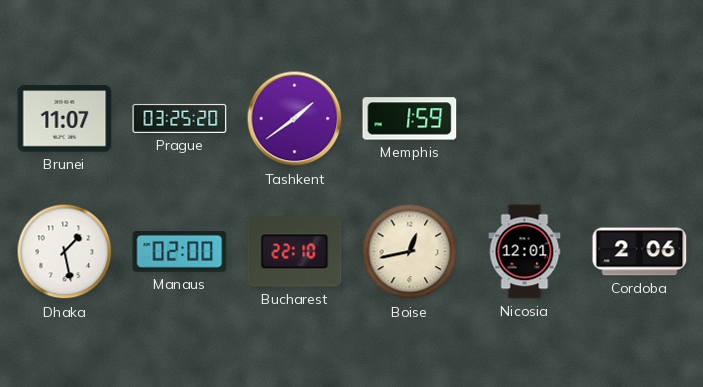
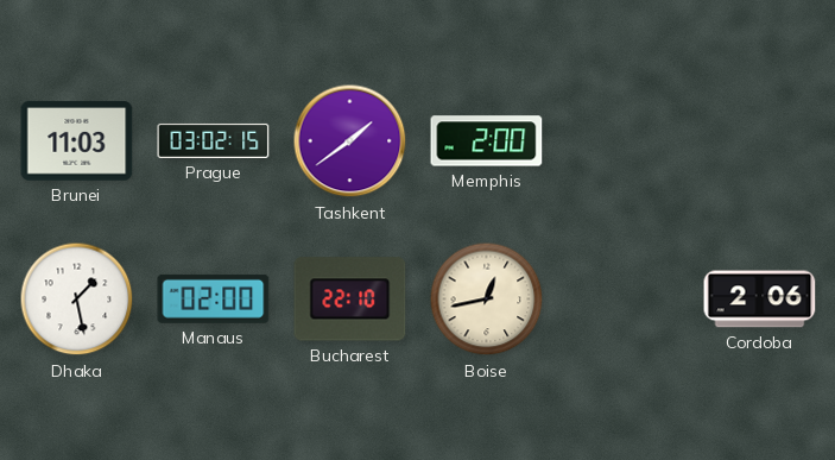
Brunei: 11:07 -> 11:03 (77, 141)
Prague: 03:25 -> 03:02 (214, 140)
Memphis: 1:59 -> 2:00 (487, 141)
Nicosia: 12:01 -> none (525, 252)
